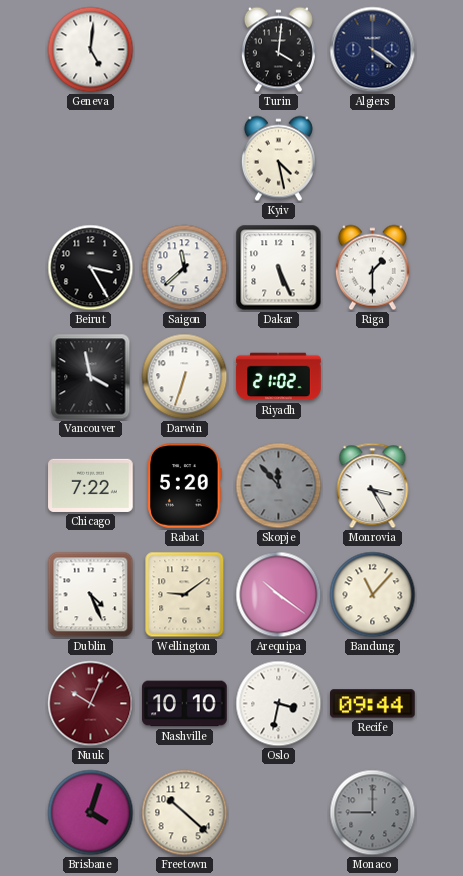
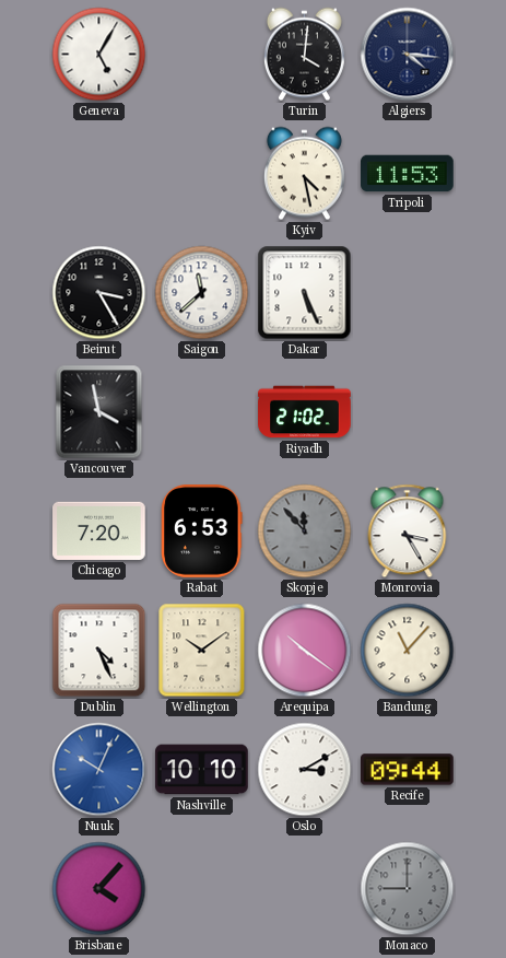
Geneva: 5:01 -> 5:05 (99, 55)
Algiers: 4:21 -> 4:16 (408, 55)
Tripoli: none -> 11:53 (408, 174)
Riga: 1:30 -> none (372, 268)
Darwin: 6:33 -> none (185, 377)
Chicago: 7:22 -> 7:20 (99, 530)
Rabat: 5:20 -> 6:53 (202, 531)
Wellington: 9:09 -> 10:09 (202, 651)
Nuuk dial: burgundy -> blue (99, 770)
Oslo: 3:32 -> 3:10 (305, 770)
Brisbane: 4:03 -> 4:07 (99, 889)
Freetown: 10:22 -> none (185, 813)
